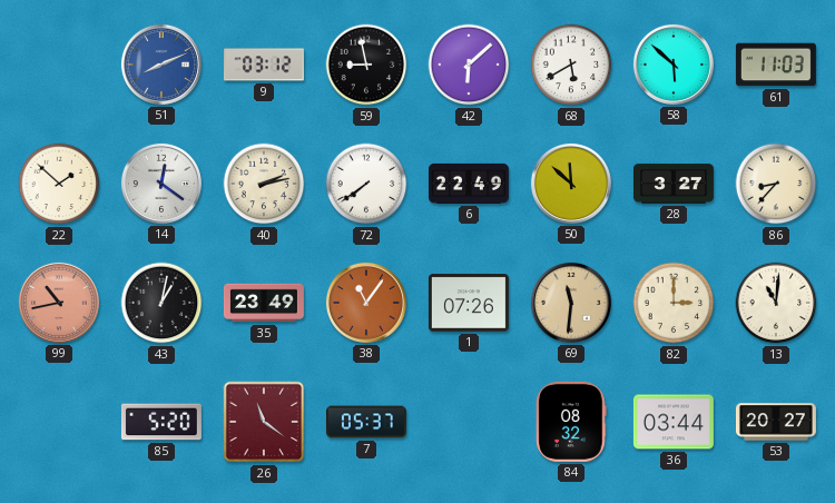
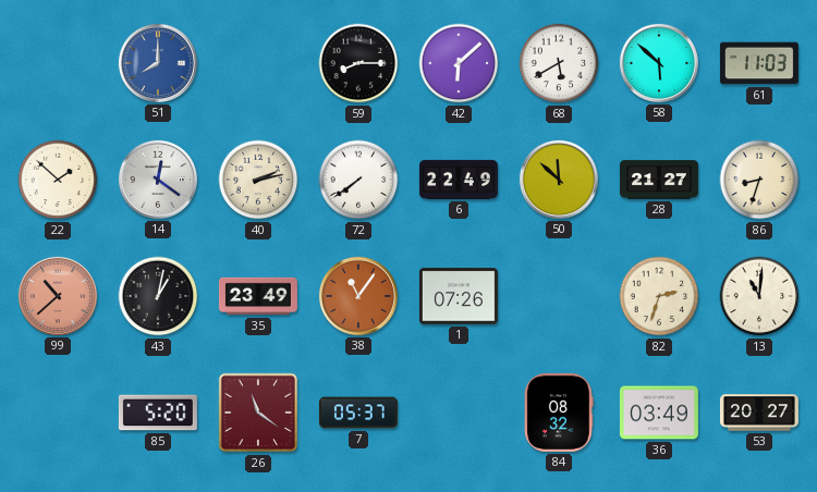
51: 8:11 -> 8:00 (158, 63)
9: 03:12 -> none (264, 65)
59: 8:58 -> 8:15 (358, 63)
28: 3:27 -> 21:27 (659, 180)
86: 8:37 -> 8:33 (759, 180)
99: 10:43 -> 10:38 (58, 296)
69: 11:31 -> none (571, 303)
82: 3:00 -> 2:33 (659, 296)
36: 03:44 -> 03:49 (659, 413)
